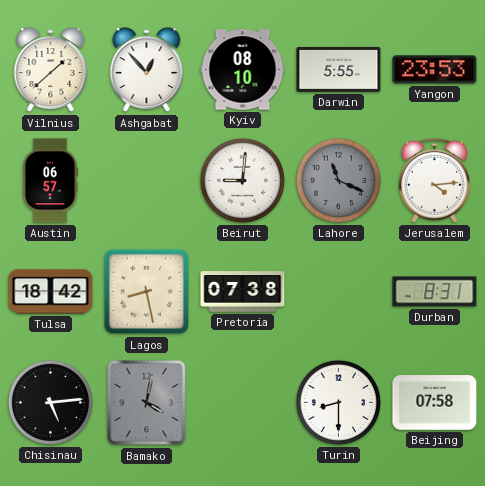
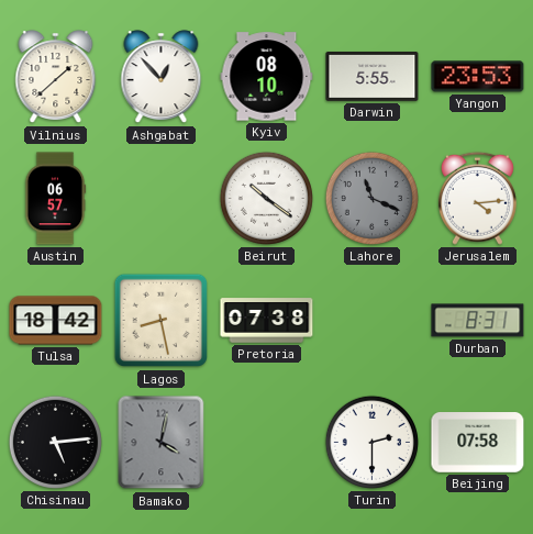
Beirut: 9:01 -> 10:21 (266, 198)
Turin: 8:30 -> 2:30 (371, 442)
